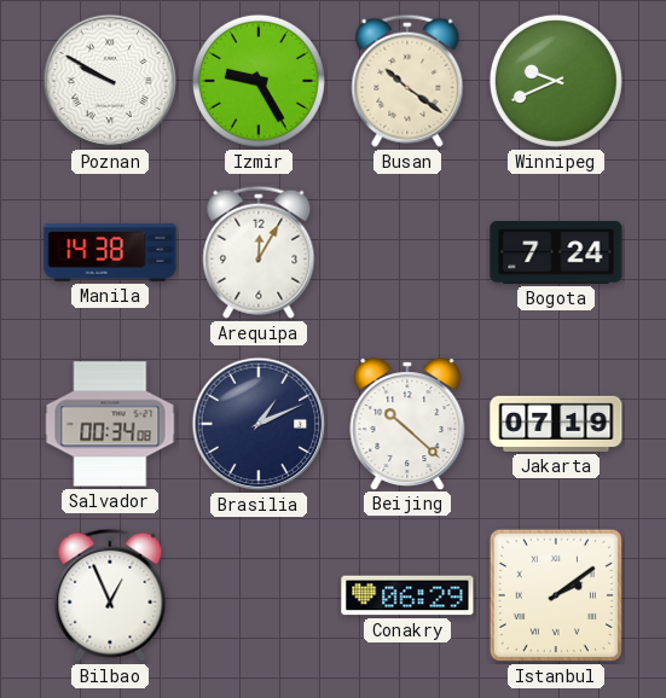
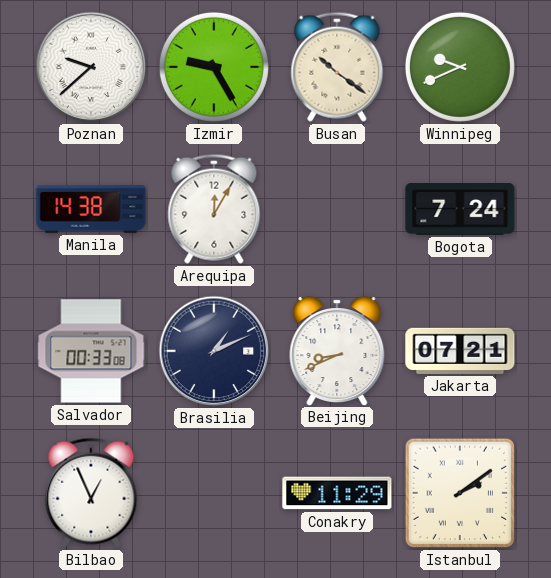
Poznan: 9:50 -> 9:38 (91, 67)
Salvador: 00:34 -> 00:33 (91, 351)
Beijing: 10:22 -> 8:41 (337, 351)
Jakarta: 07:19 -> 07:21 (460, 351)
Conakry: 06:29 -> 11:29 (337, 493)
